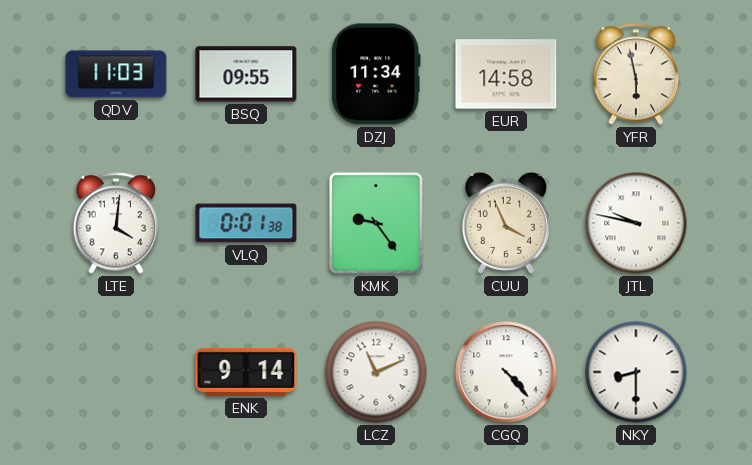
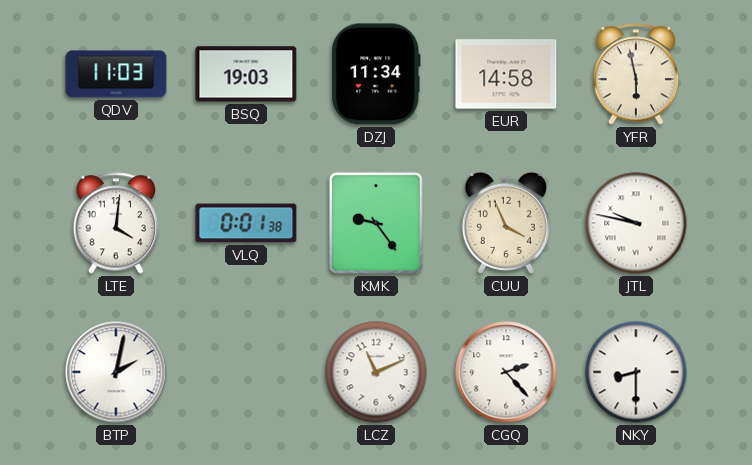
BSQ: 09:55 -> 19:03 (246, 74)
BTP: none -> 2:02 (116, 372)
ENK: 9:14 -> none (246, 372)
CGQ: 4:23 -> 2:23 (506, 372)
